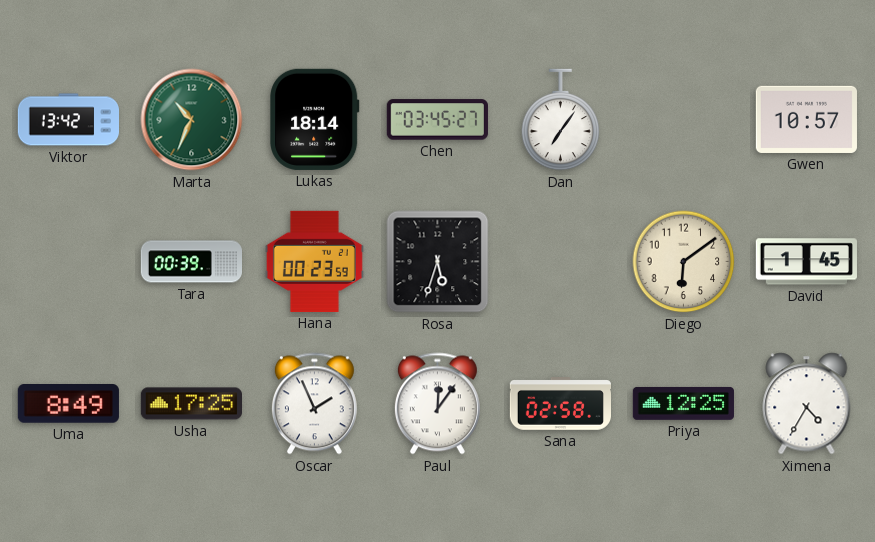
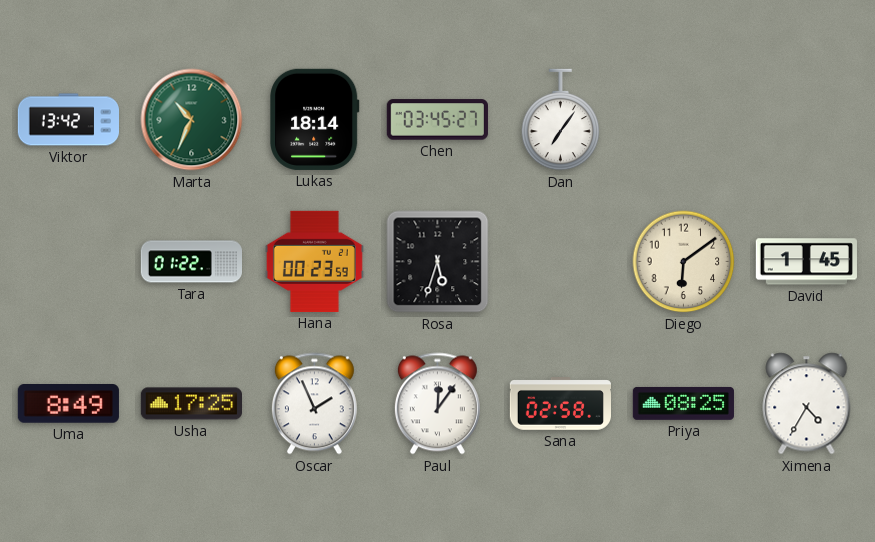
Gwen: 10:57 -> none (806, 119)
Tara: 00:39 -> 01:22 (191, 262)
Priya: 12:25 -> 08:25 (683, 404)
